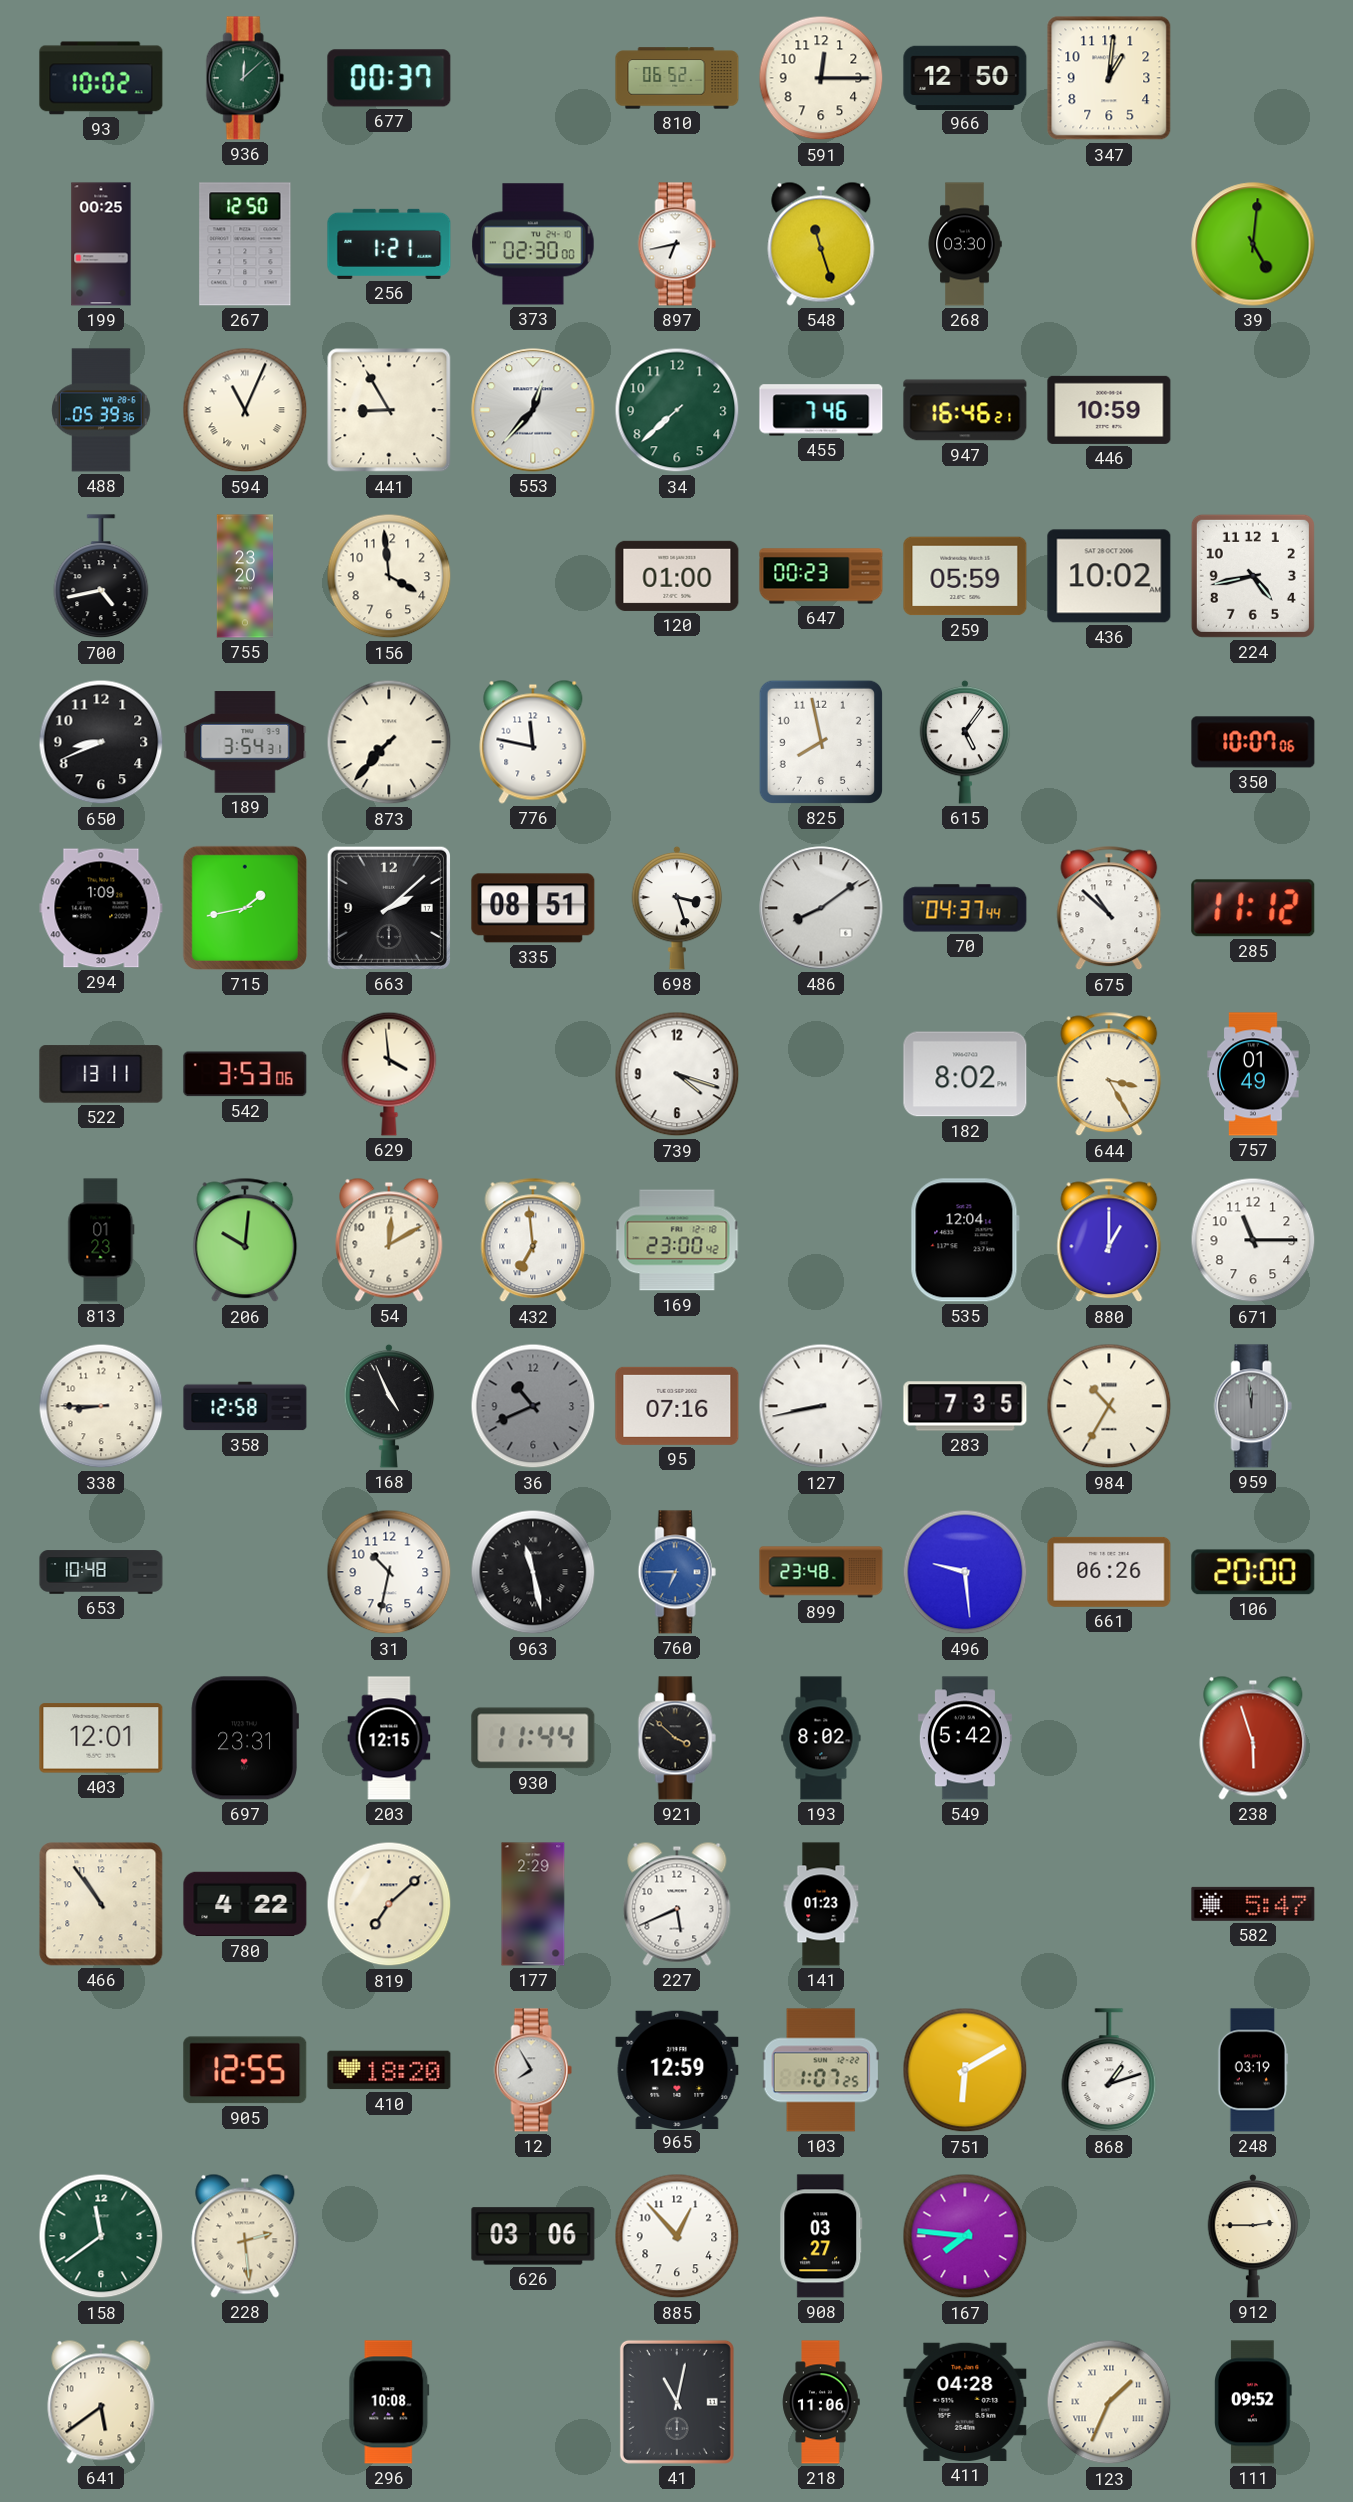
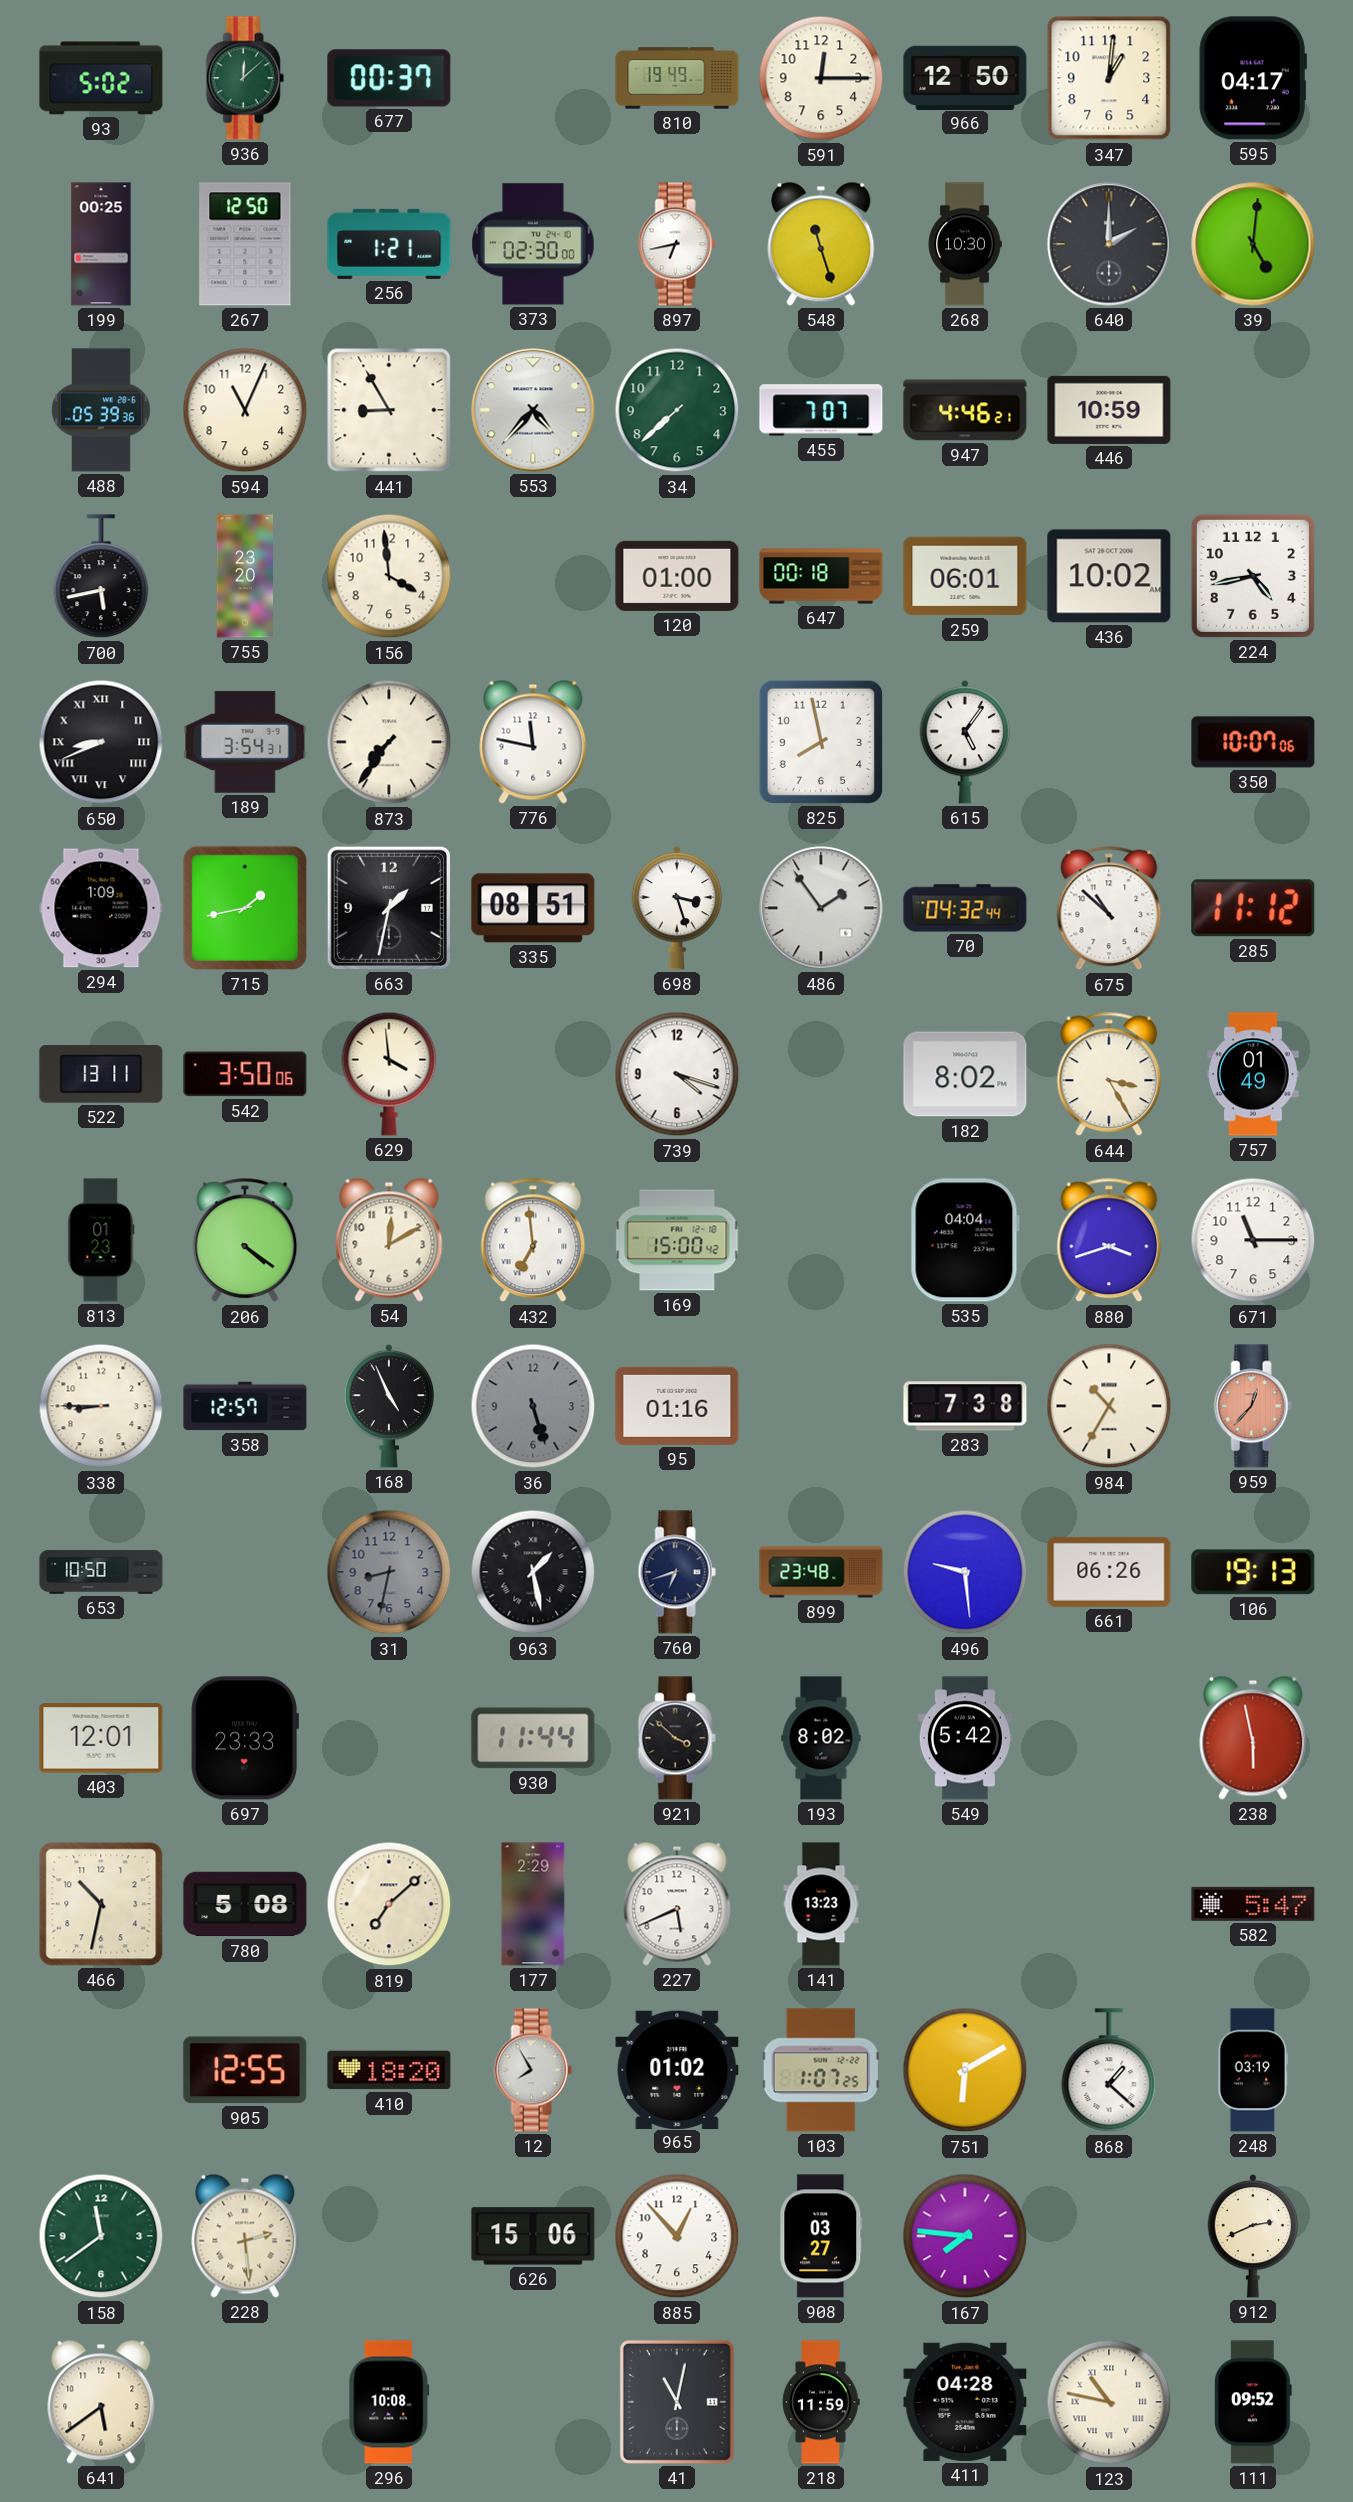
93: 10:02 -> 5:02 (101, 78)
810: 06:52 -> 19:49 (677, 78)
595: none -> 04:17 (1253, 78)
268: 03:30 -> 10:30 (965, 244)
640: none -> 2:00 (1109, 244)
594 numerals: Roman -> Arabic (245, 410)
553: 12:37 -> 4:37 (533, 410)
455: 7:46 -> 7:07 (821, 410)
947: 16:46 -> 4:46 (965, 410)
700: 4:43 -> 5:43 (101, 577)
647: 00:23 -> 00:18 (821, 576)
259: 05:59 -> 06:01 (965, 576)
650 numerals: Arabic -> Roman (101, 742)
873: 7:37 -> 7:36 (389, 742)
663: 2:08 -> 1:32 (389, 908)
486: 8:09 -> 1:54 (821, 908)
70: 04:37 -> 04:32 (965, 908)
542: 3:53 -> 3:50 (245, 1074)
206: 10:01 -> 4:21 (245, 1240)
169: 23:00 -> 15:00 (677, 1240)
535: 12:04 -> 04:04 (965, 1240)
880: 1:00 -> 3:42 (1109, 1240)
358: 12:58 -> 12:57 (245, 1406)
36: 10:41 -> 5:27 (533, 1406)
95: 07:16 -> 01:16 (677, 1406)
127: 8:43 -> none (821, 1406)
283: 7:35 -> 7:38 (965, 1406)
959: 11:59 -> 12:37 (1253, 1406)
959 dial: grey -> salmon (1253, 1406)
653: 10:48 -> 10:50 (101, 1572)
31: 10:32 -> 8:32 (389, 1572)
31 dial: white -> grey (389, 1572)
963: 11:28 -> 1:28 (533, 1572)
760: 6:45 -> 6:42 (677, 1572)
760 dial: blue -> navy (677, 1572)
106: 20:00 -> 19:13 (1253, 1572)
697: 23:31 -> 23:33 (245, 1738)
203: 12:15 -> none (389, 1738)
238: 5:57 -> 5:58 (1253, 1738)
466: 10:54 -> 10:32 (101, 1904)
780: 4:22 -> 5:08 (245, 1904)
141: 01:23 -> 13:23 (821, 1904)
965: 12:59 -> 01:02 (677, 2069)
868: 1:12 -> 1:22 (1109, 2071)
626: 03:06 -> 15:06 (533, 2236)
912: 2:45 -> 2:41 (1253, 2236)
218: 11:06 -> 11:59 (821, 2402)
123: 1:34 -> 10:47 (1109, 2402)
